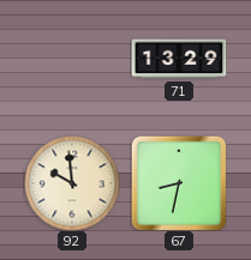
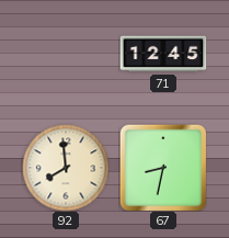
71: 13:29 -> 12:45 (163, 54)
92: 9:59 -> 7:59 (66, 168)
